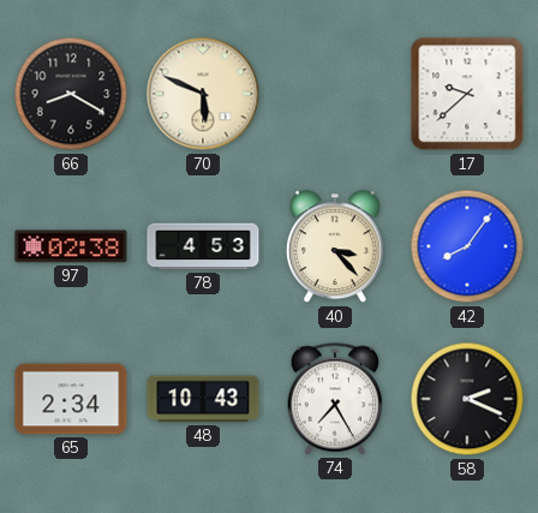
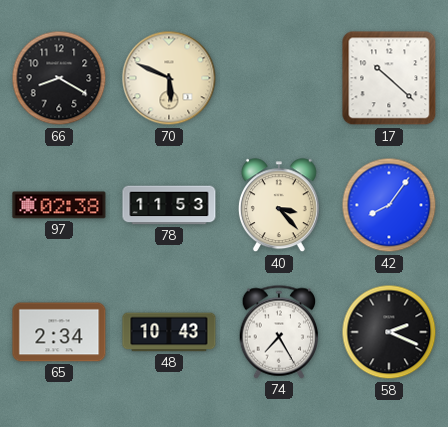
17: 9:38 -> 10:22 (389, 78)
78: 4:53 -> 11:53 (169, 205)
